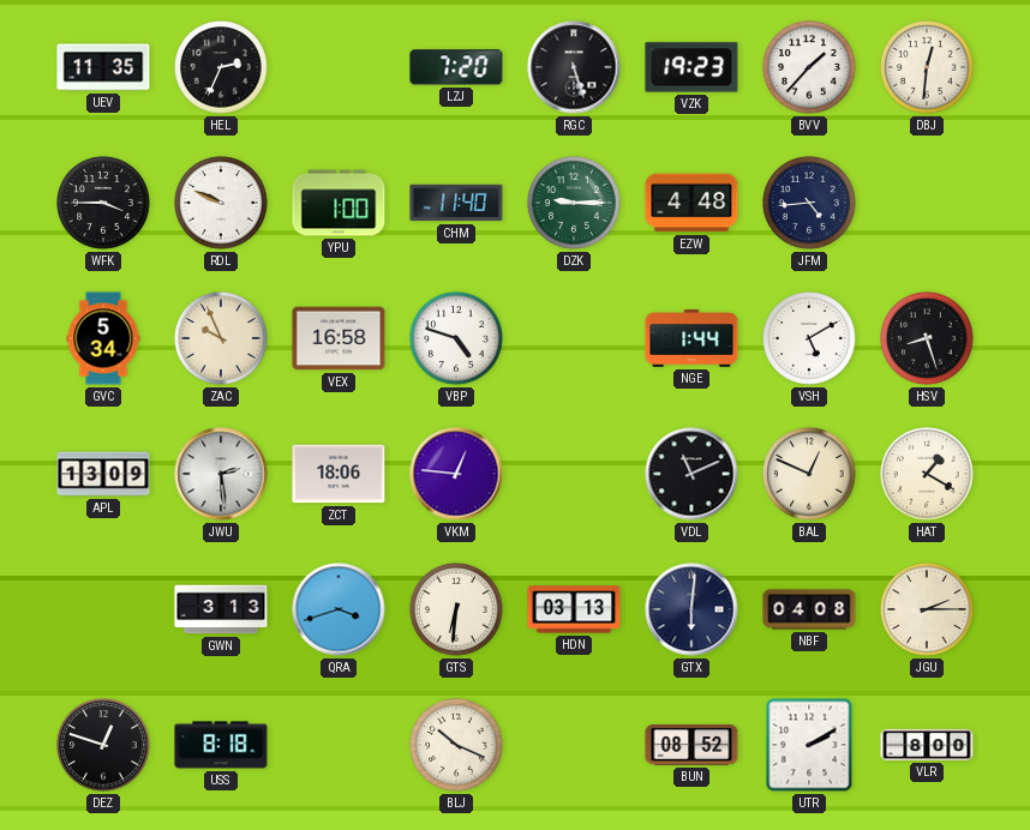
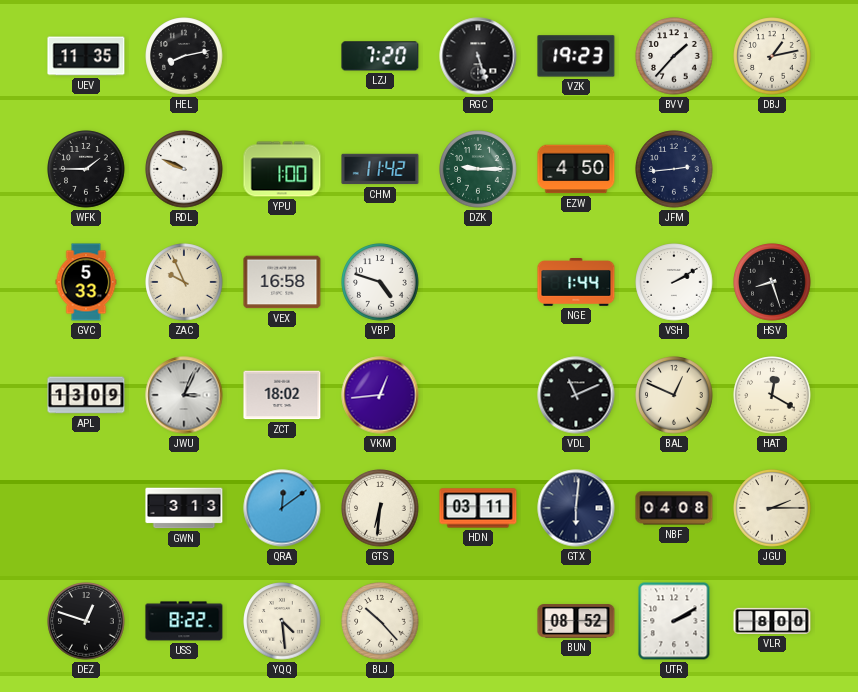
HEL: 2:34 -> 8:13 (184, 56)
DBJ: 12:31 -> 1:13 (772, 56)
WFK: 3:45 -> 1:45 (86, 169)
CHM: 11:40 -> 11:42 (380, 169)
EZW: 4:48 -> 4:50 (576, 169)
JFM: 4:44 -> 2:44 (674, 169)
GVC: 5:34 -> 5:33 (86, 282)
VSH: 5:10 -> 2:10 (674, 282)
JWU: 2:29 -> 3:04 (184, 395)
ZCT: 18:06 -> 18:02 (282, 395)
VKM: 12:46 -> 12:44 (380, 395)
HAT: 1:20 -> 12:20 (772, 395)
QRA: 3:42 -> 12:09 (282, 508)
HDN: 03:13 -> 03:11 (478, 508)
USS: 8:18 -> 8:22 (184, 621)
YQQ: none -> 4:29 (282, 621)
BLJ: 10:19 -> 10:23 (380, 621)
